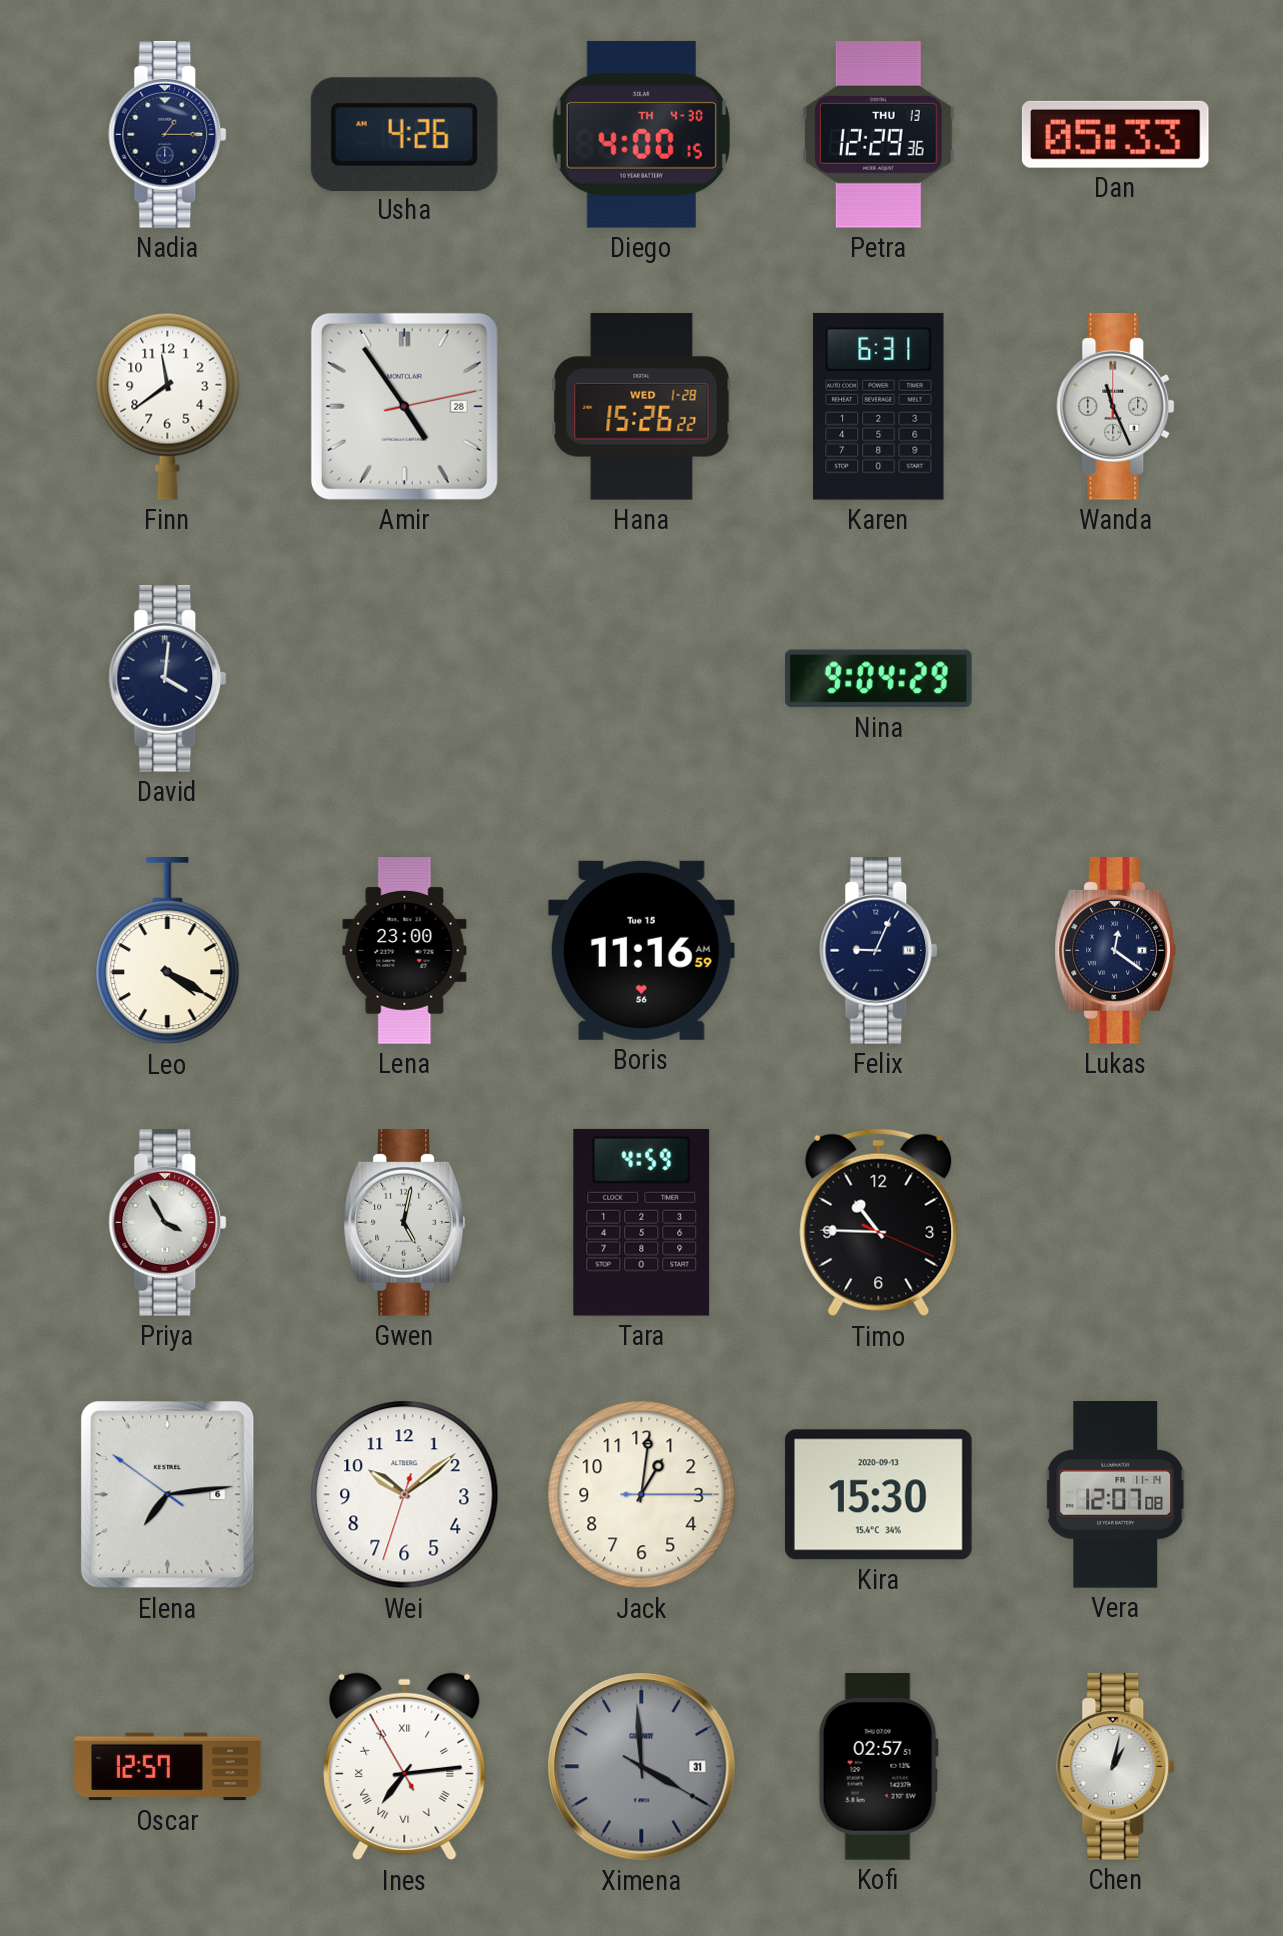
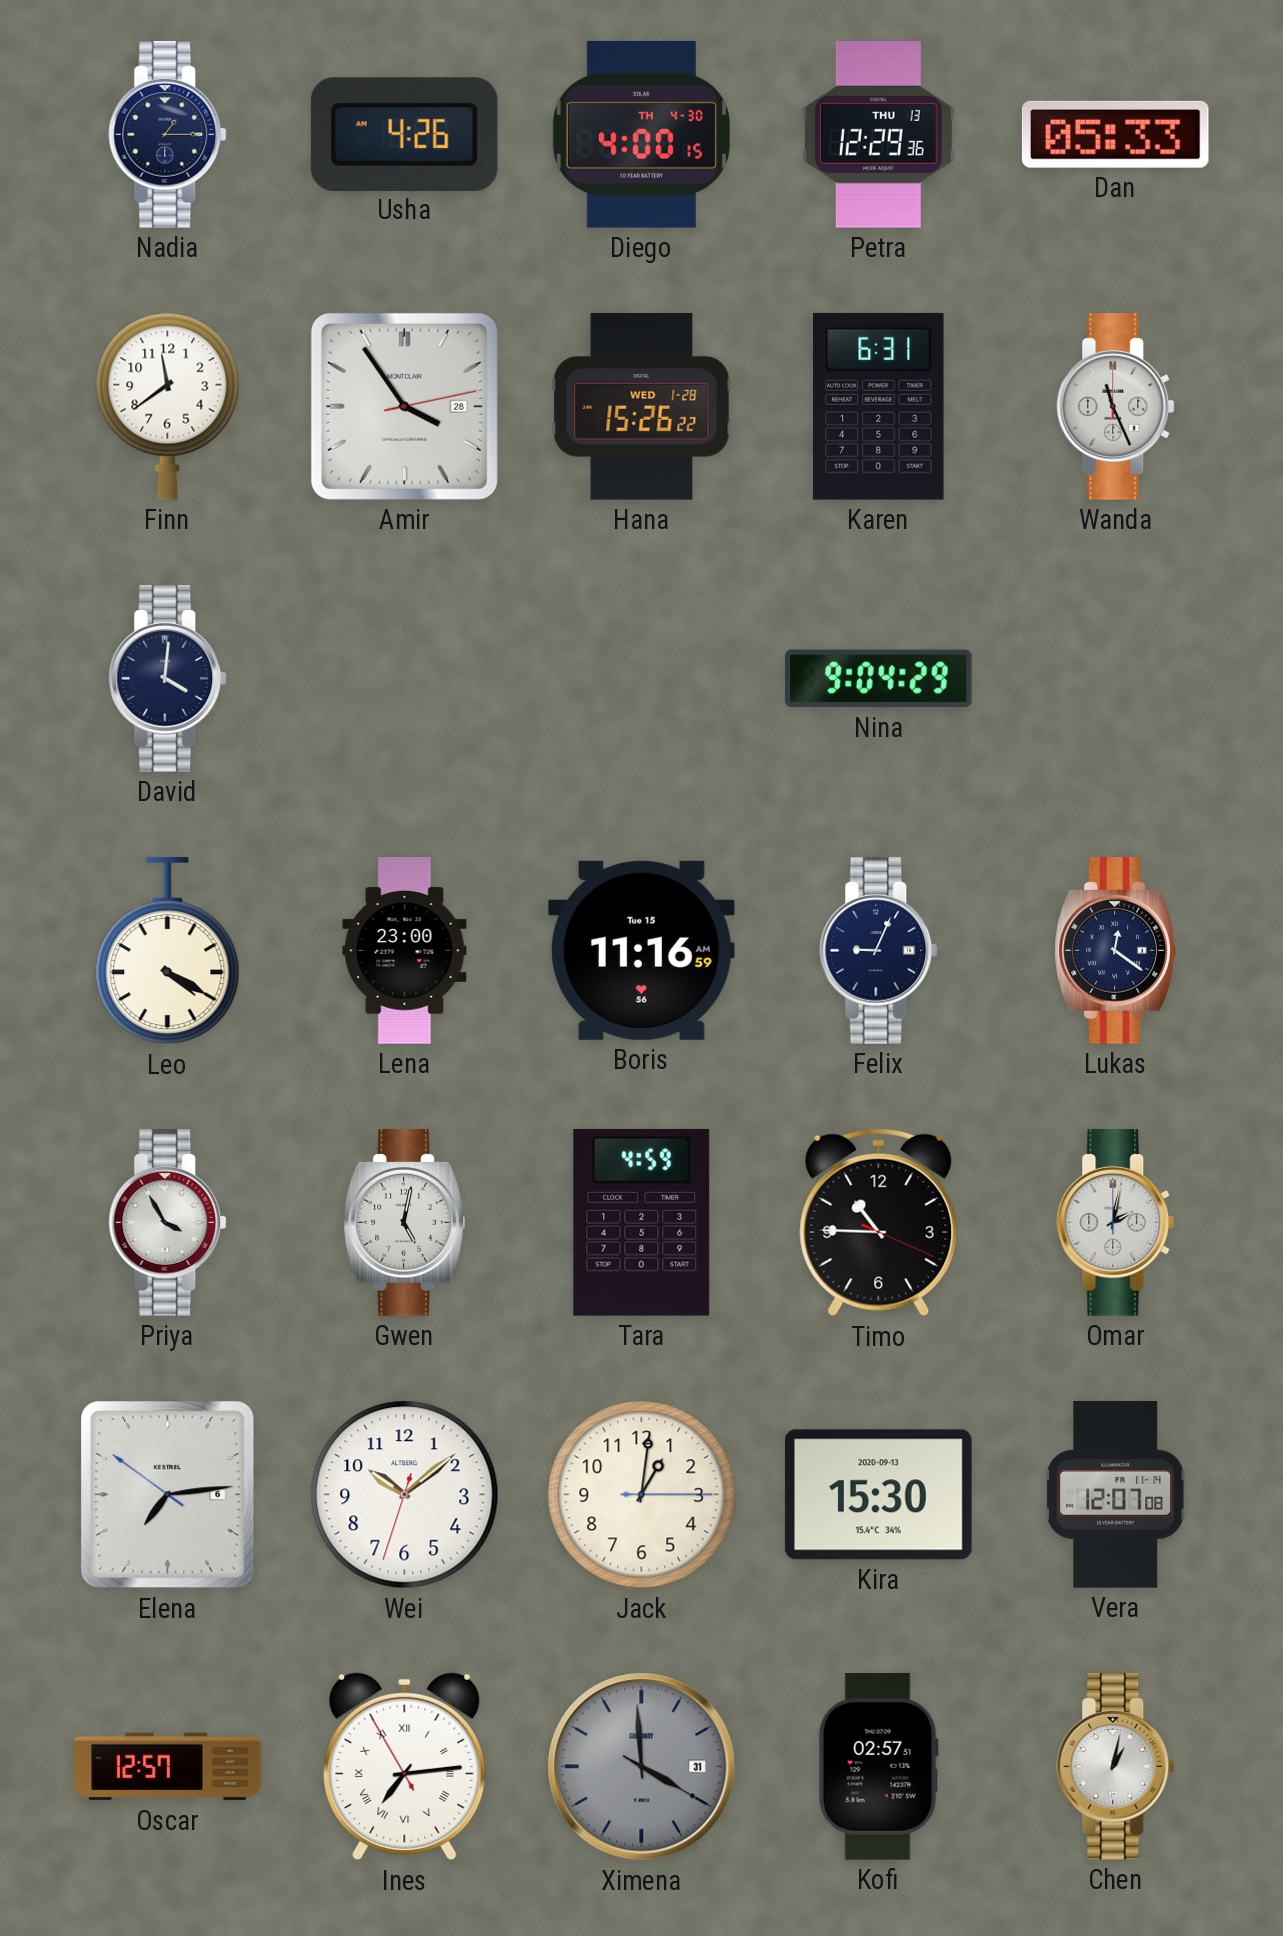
Amir: 4:54 -> 3:54 (404, 406)
Omar: none -> 2:02 (1116, 1223)
